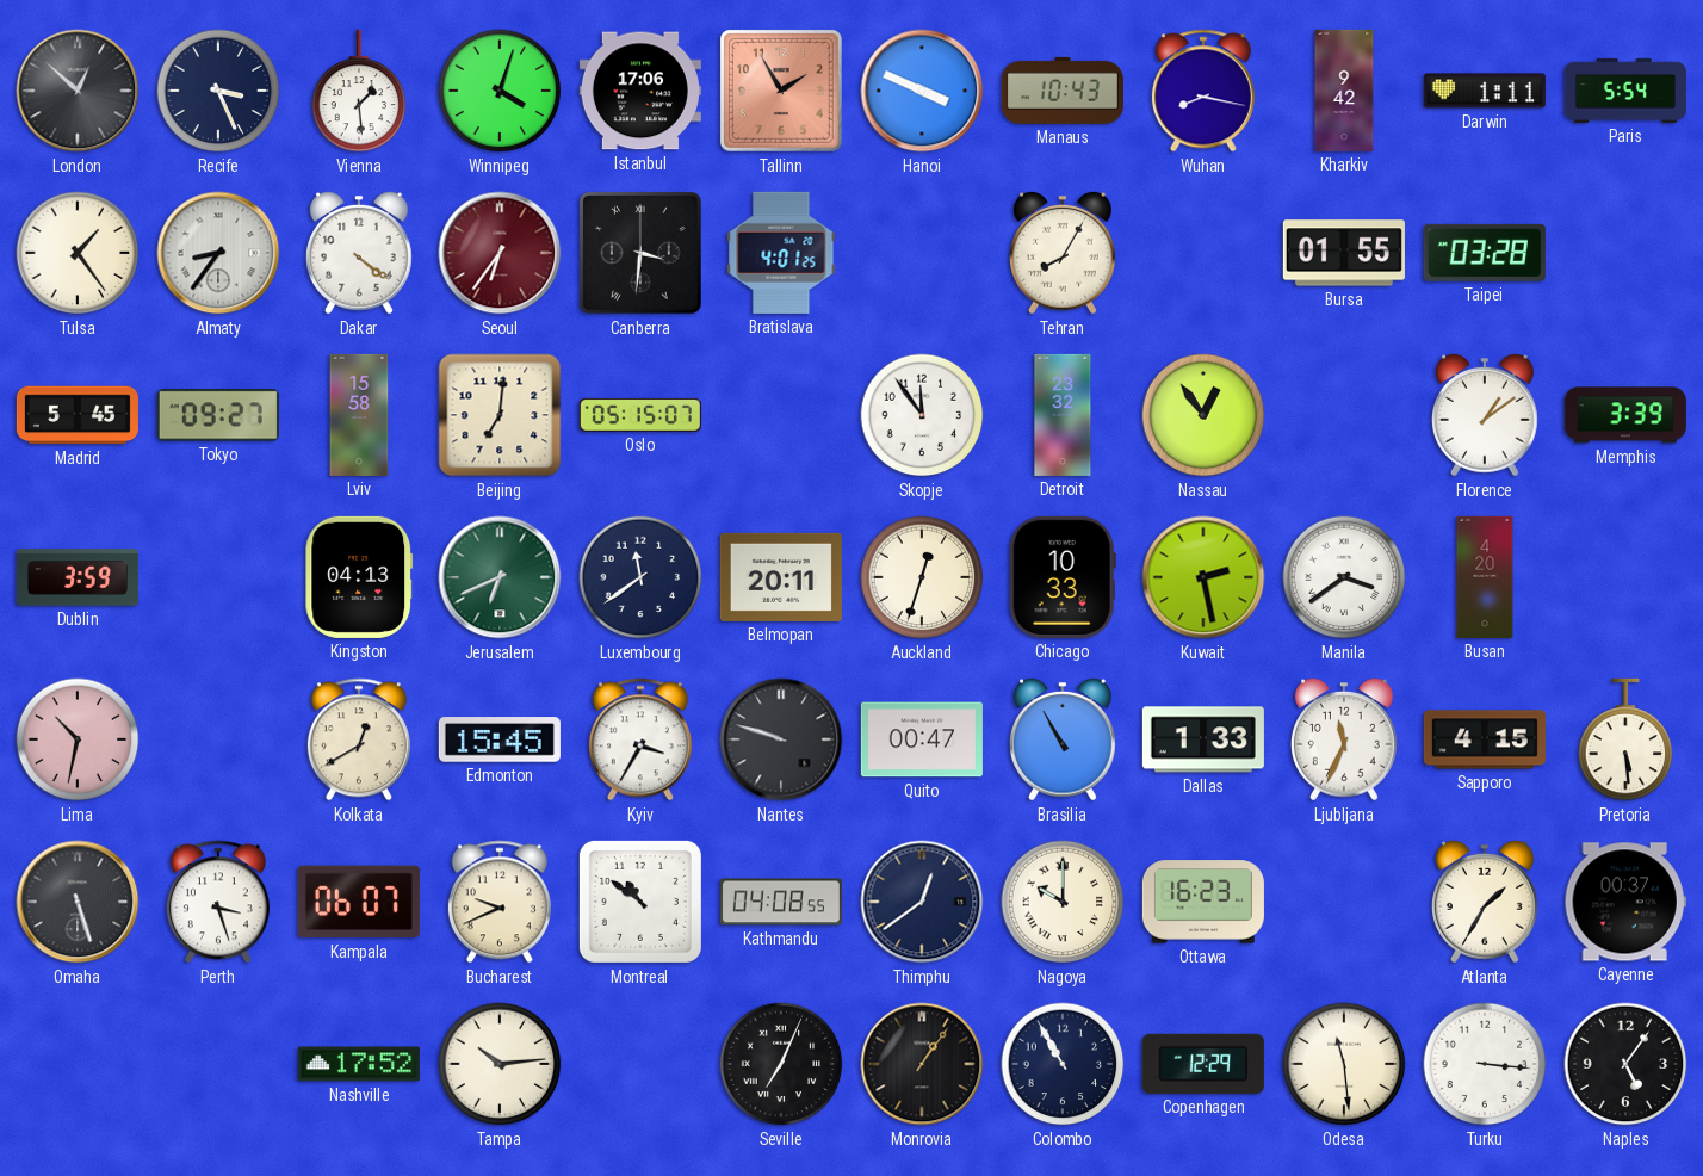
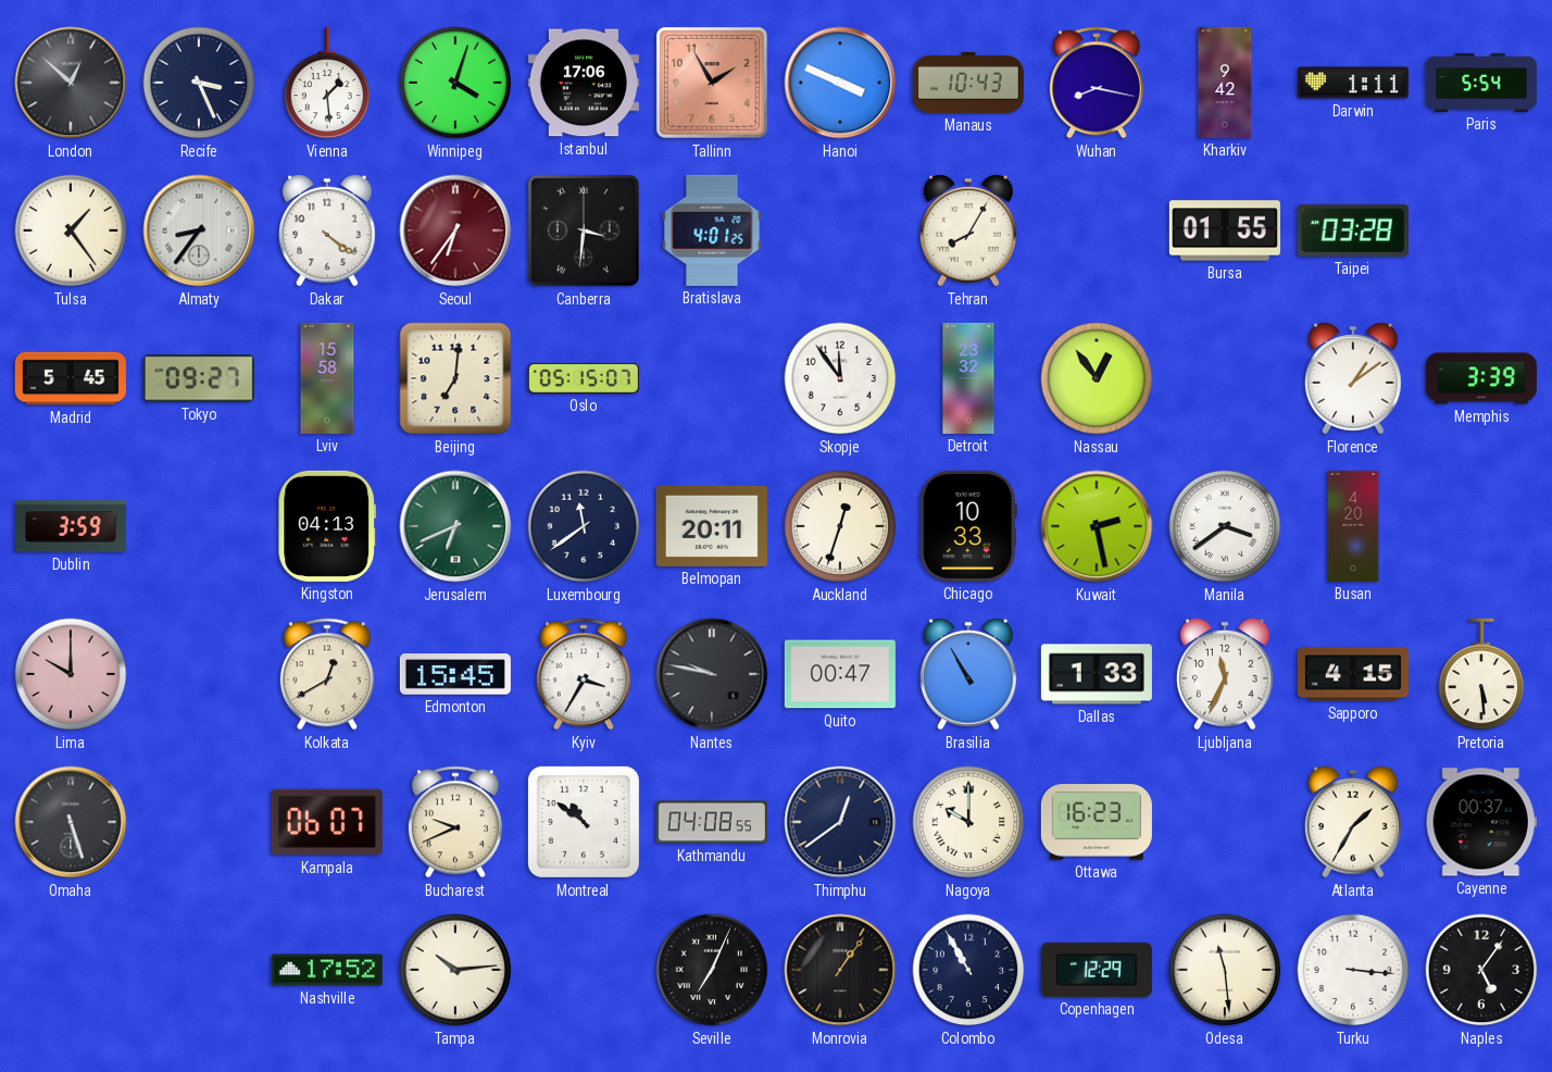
Lima: 10:32 -> 10:00 (71, 674)
Nantes: 9:48 -> 9:47 (712, 674)
Perth: 3:27 -> none (218, 902)
